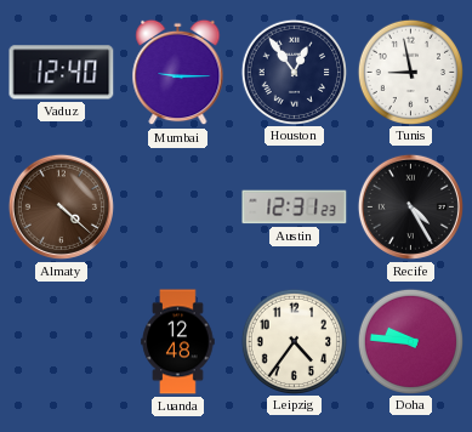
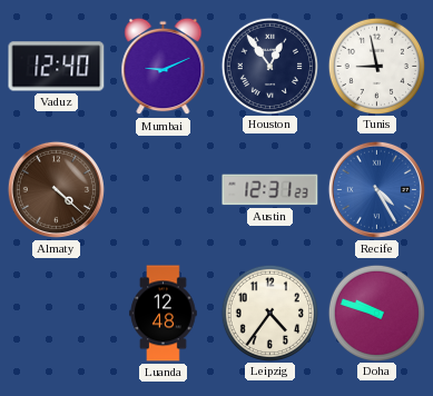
Mumbai: 9:15 -> 9:11 (164, 67)
Recife dial: black -> blue (376, 189)
Doha: 9:46 -> 9:48 (376, 313)
